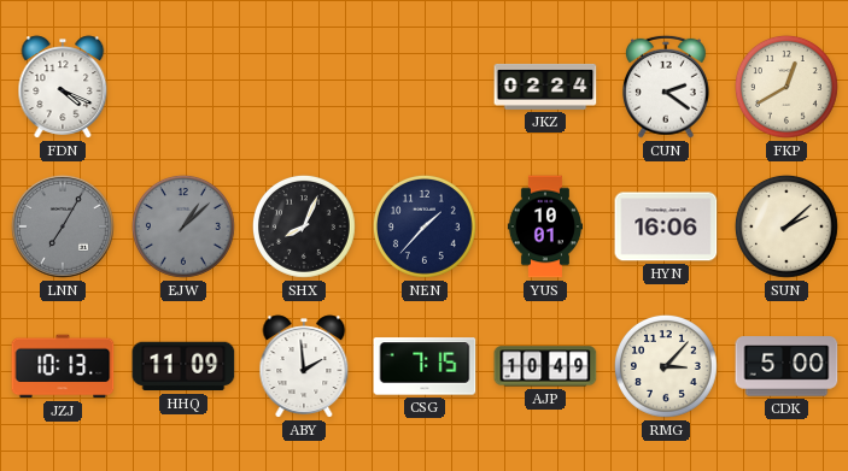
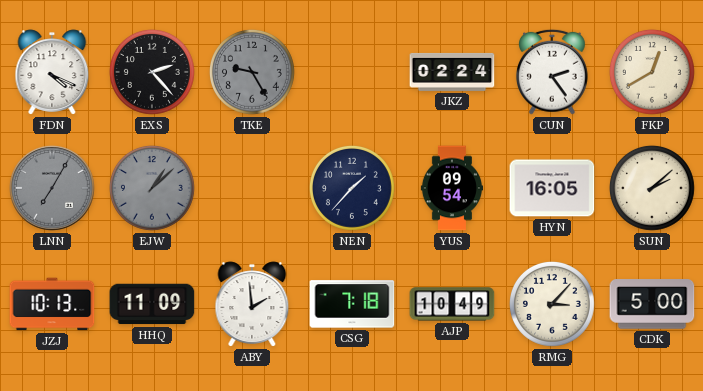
EXS: none -> 2:23 (152, 72)
TKE: none -> 9:25 (252, 72)
CUN: 2:21 -> 2:24 (552, 72)
SHX: 8:04 -> none (304, 226)
YUS: 10:01 -> 09:54 (451, 188)
HYN: 16:06 -> 16:05 (552, 188)
CSG: 7:15 -> 7:18 (352, 304)
